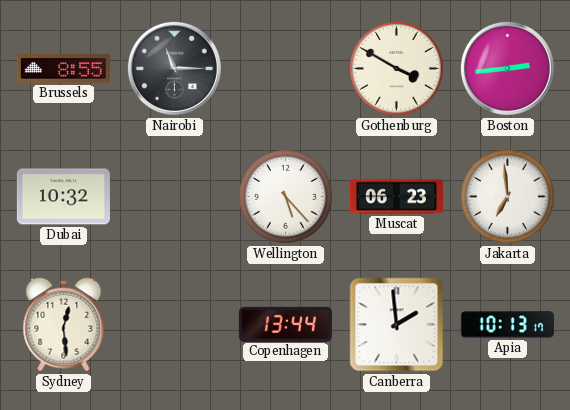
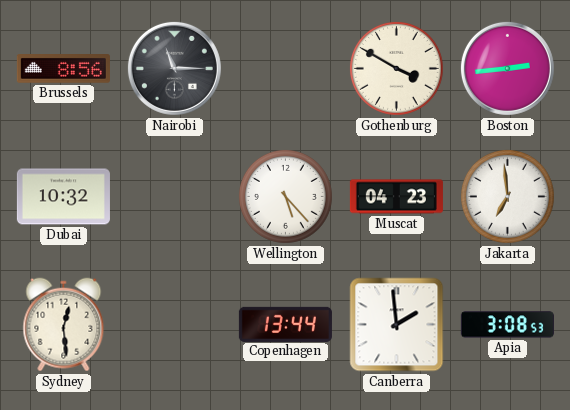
Brussels: 8:55 -> 8:56 (63, 69)
Muscat: 06:23 -> 04:23 (396, 197)
Apia: 10:13 -> 3:08 (507, 325)
